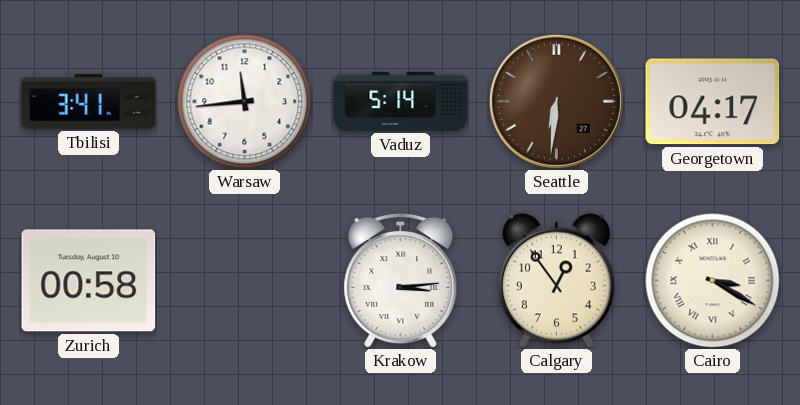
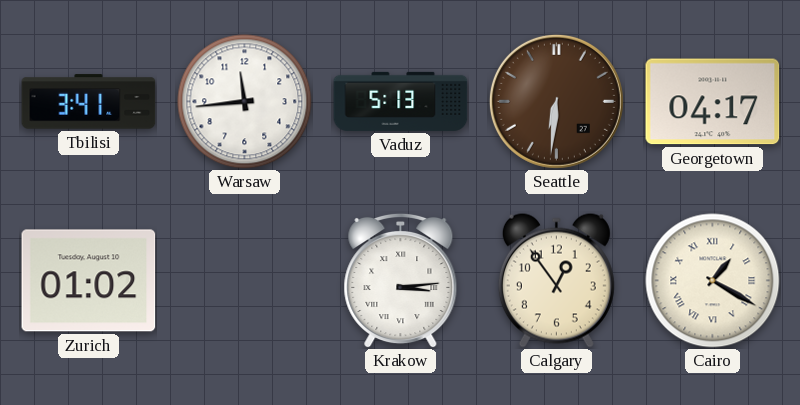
Vaduz: 5:14 -> 5:13 (401, 101)
Zurich: 00:58 -> 01:02 (89, 281)
Cairo: 3:20 -> 1:20 (713, 281)
